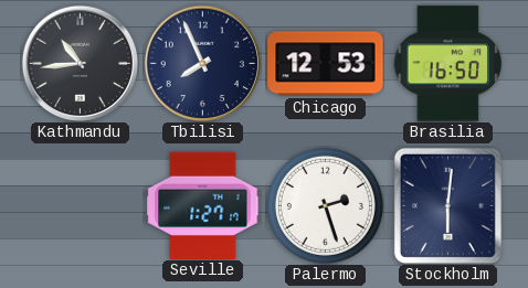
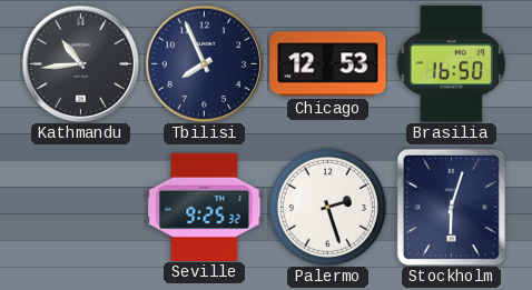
Seville: 1:27 -> 9:25 (205, 207)
Stockholm: 6:01 -> 6:03 (451, 207)
